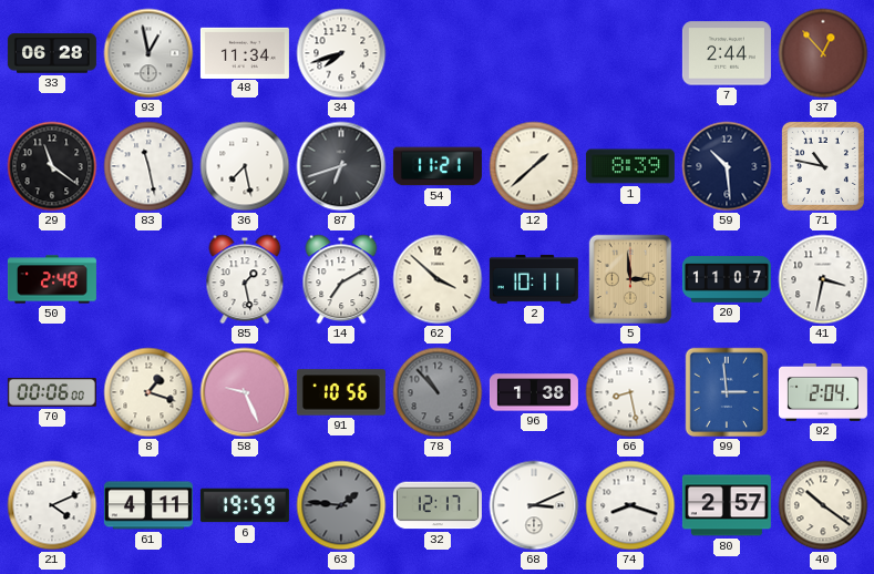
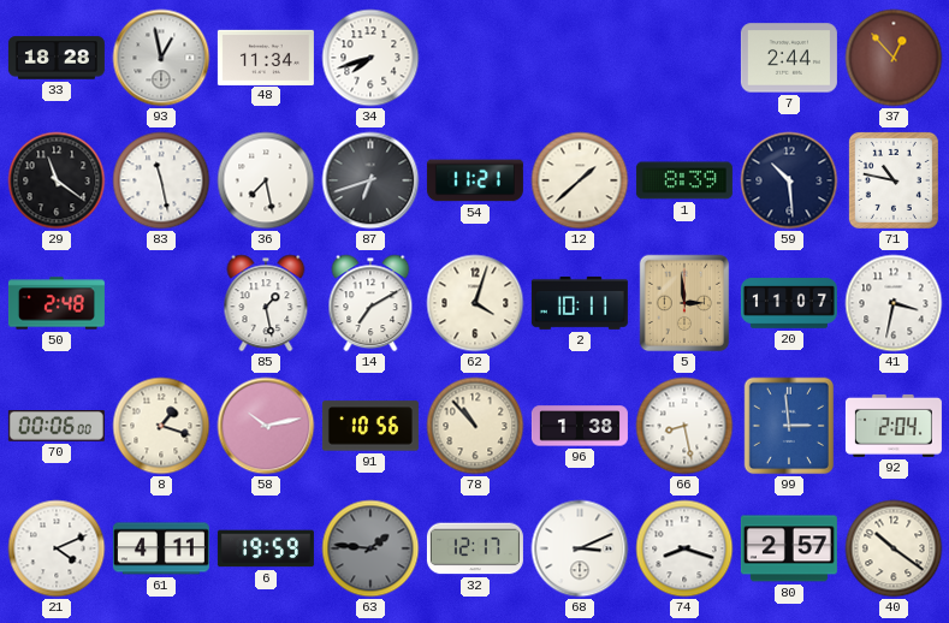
33: 06:28 -> 18:28 (57, 58)
62: 3:52 -> 4:03 (475, 303)
58: 9:26 -> 10:13 (266, 426)
78 dial: grey -> cream (475, 426)
